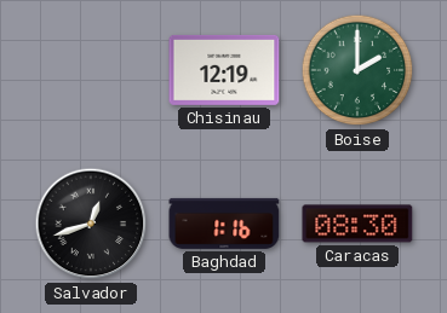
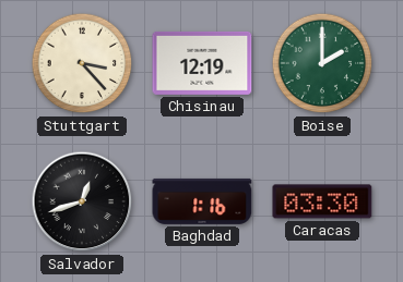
Stuttgart: none -> 3:23 (82, 63)
Caracas: 08:30 -> 03:30 (322, 201)
